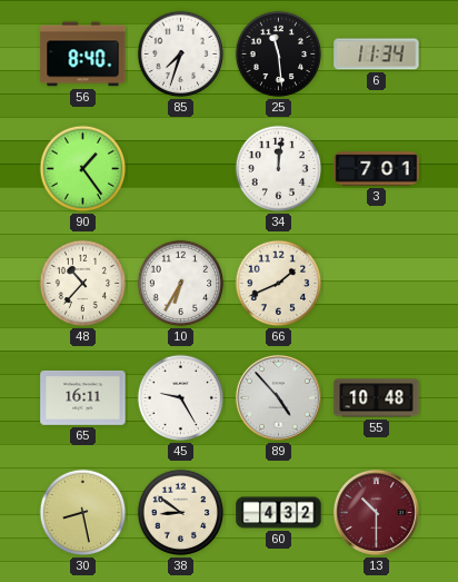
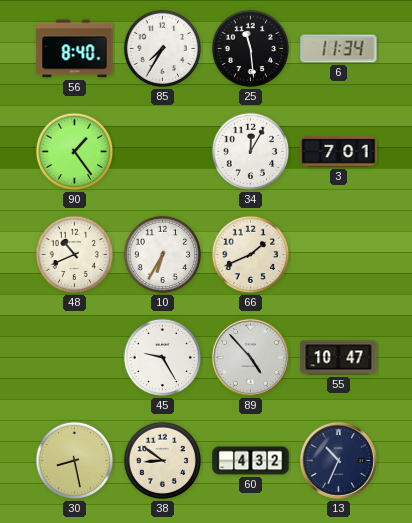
85: 7:33 -> 7:35 (163, 49)
34: 12:01 -> 12:05 (251, 152)
48: 10:37 -> 10:41 (75, 255)
65: 16:11 -> none (83, 397)
55: 10:48 -> 10:47 (339, 358)
13: 10:30 -> 10:34 (338, 460)
13 dial: burgundy -> navy (338, 460)
